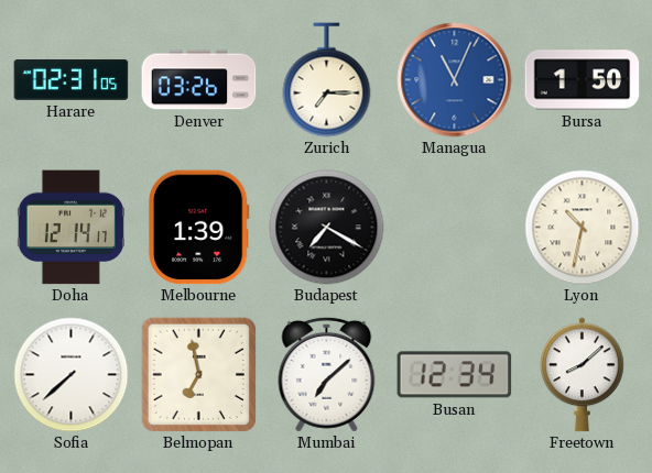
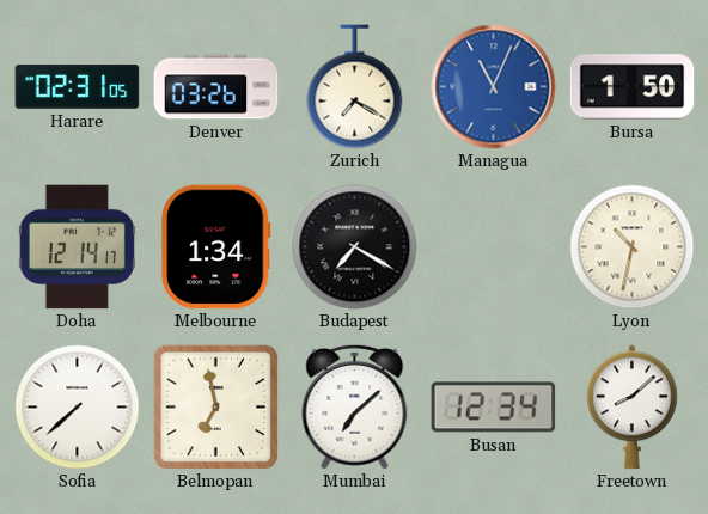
Zurich: 7:15 -> 7:20 (355, 87)
Melbourne: 1:39 -> 1:34 (216, 247)
